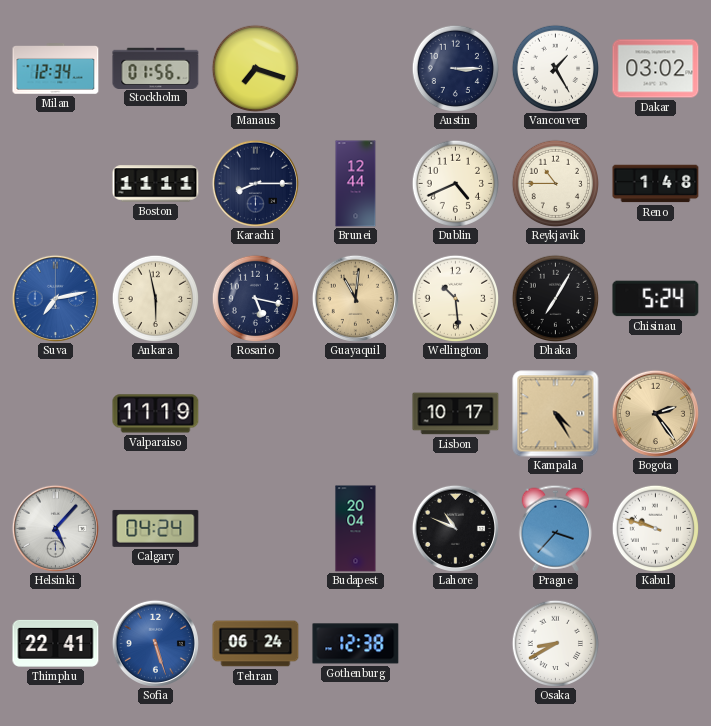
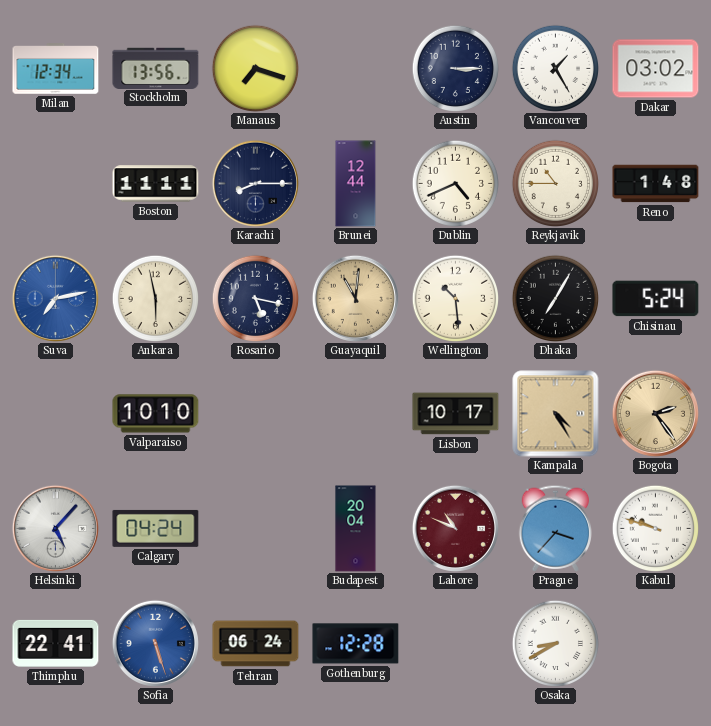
Stockholm: 01:56 -> 13:56 (156, 68)
Valparaiso: 11:19 -> 10:10 (156, 414)
Lahore dial: black -> burgundy (455, 528)
Gothenburg: 12:38 -> 12:28 (356, 644)
